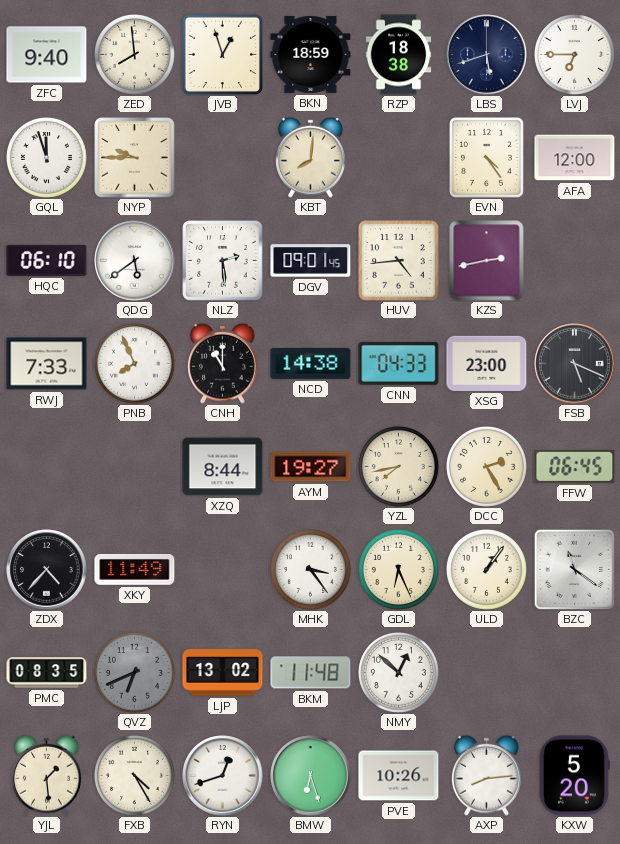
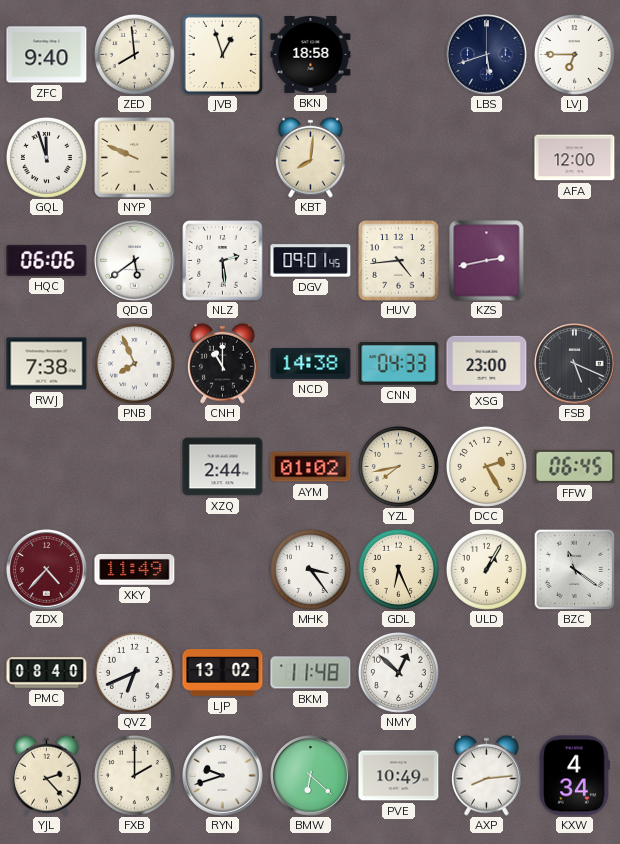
BKN: 18:59 -> 18:58 (311, 54)
RZP: 18:38 -> none (399, 55)
NYP: 9:45 -> 9:49 (135, 158)
EVN: 4:24 -> none (486, 157)
HQC: 06:10 -> 06:06 (47, 260)
RWJ: 7:33 -> 7:38 (47, 364)
XZQ: 8:44 -> 2:44 (223, 467)
AYM: 19:27 -> 01:02 (311, 467)
ZDX dial: black -> burgundy (47, 570)
ULD: 1:06 -> 1:05 (486, 569)
PMC: 08:35 -> 08:40 (47, 673)
QVZ dial: grey -> white (134, 672)
YJL: 1:29 -> 2:23 (47, 775)
FXB: 4:25 -> 2:00 (134, 775)
RYN: 12:42 -> 9:42 (223, 776)
BMW: 6:27 -> 6:22 (311, 776)
PVE: 10:26 -> 10:49 (399, 776)
KXW: 5:20 -> 4:34 (574, 776)
